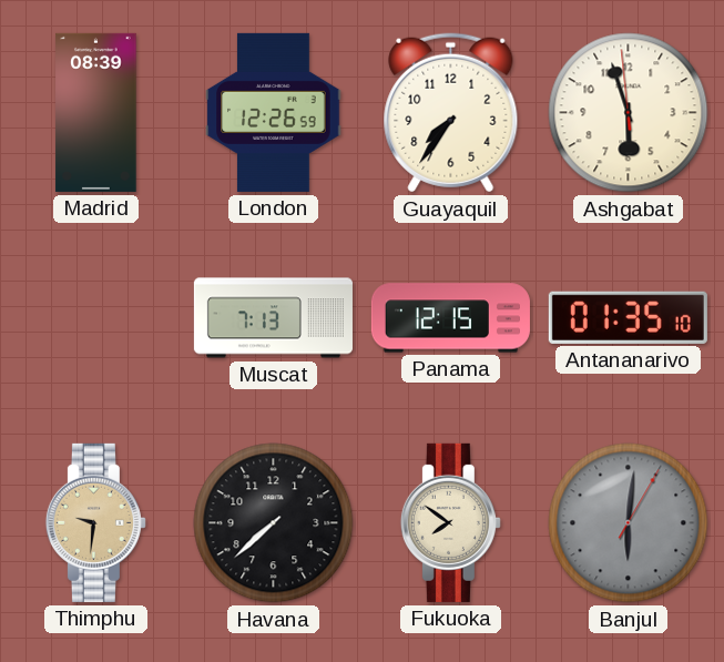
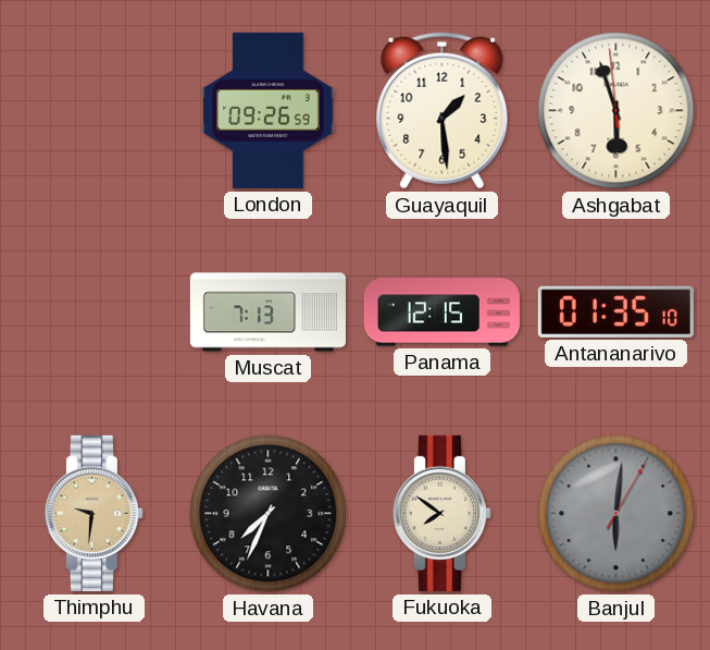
Madrid: 08:39 -> none (96, 112)
London: 12:26 -> 09:26 (269, 110)
Guayaquil: 7:36 -> 1:29 (443, 111)
Havana: 7:38 -> 7:34 (269, 514)
